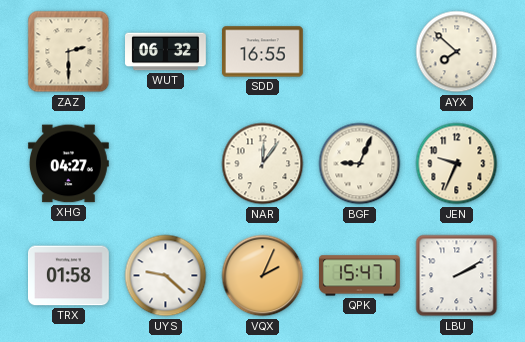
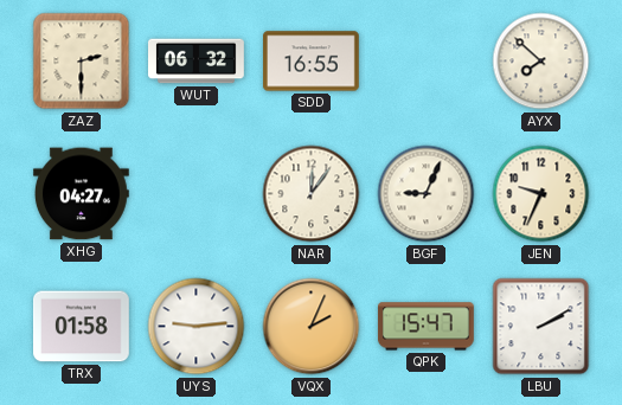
UYS: 9:22 -> 9:14 (197, 327)
